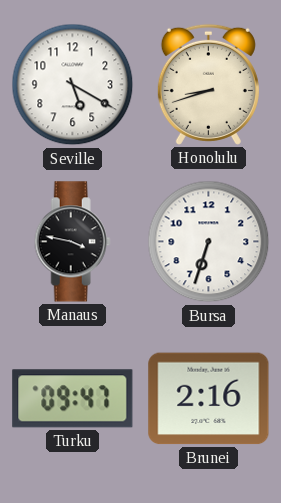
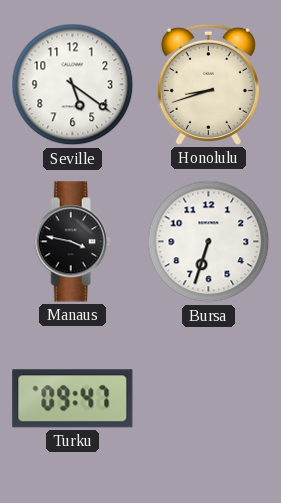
Seville: 5:20 -> 5:21 (73, 85)
Brunei: 2:16 -> none (209, 399)
